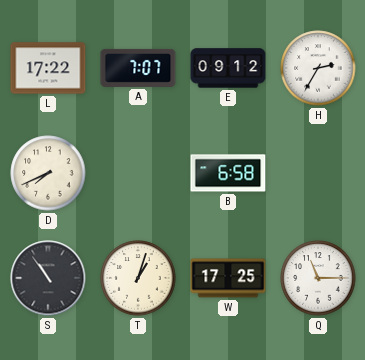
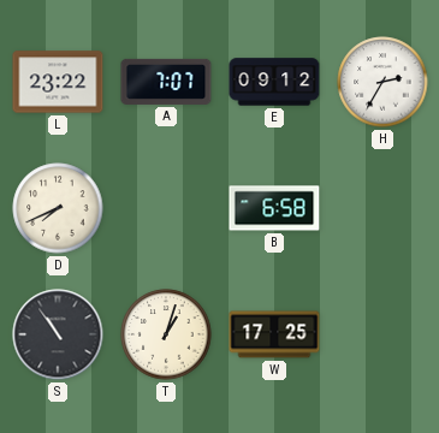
L: 17:22 -> 23:22 (58, 82)
Q: 11:15 -> none (318, 278)
